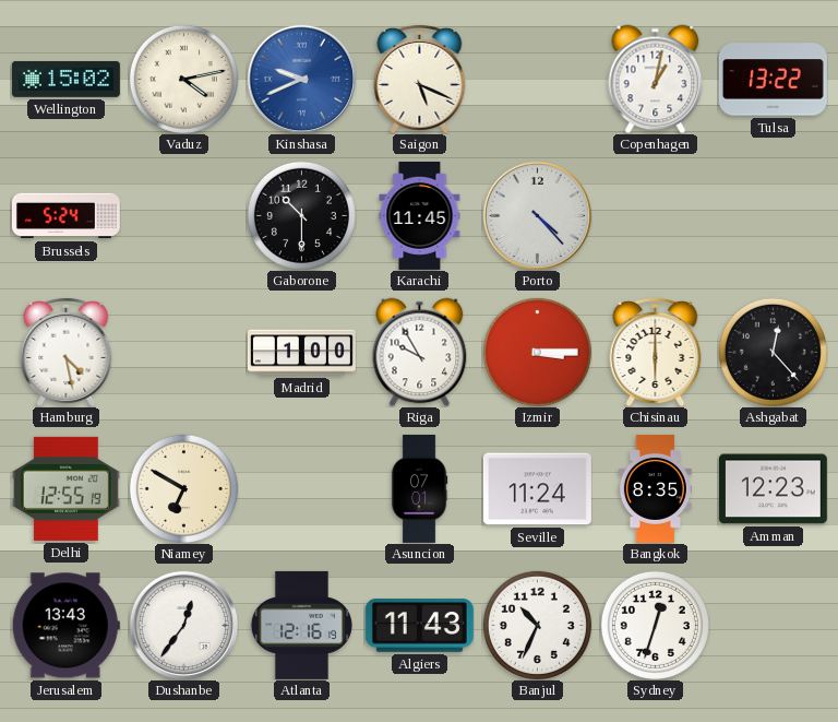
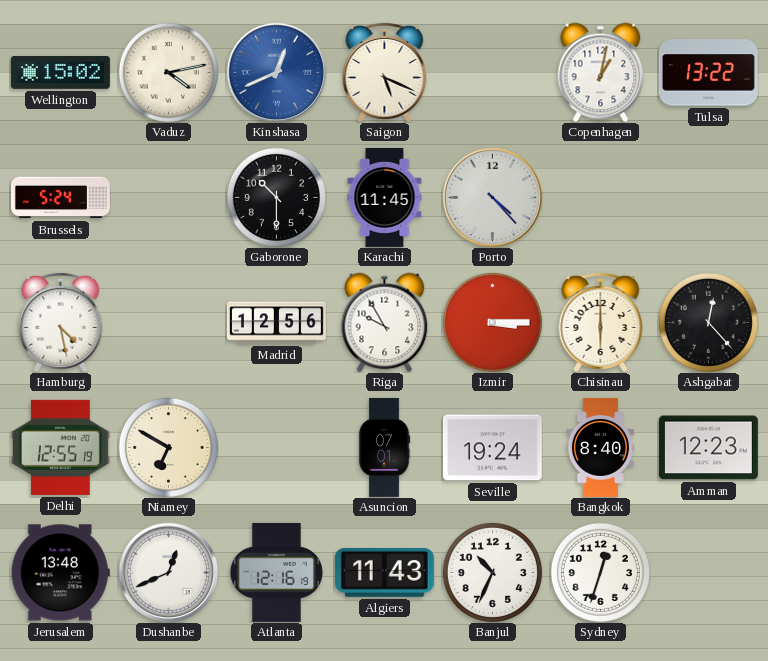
Kinshasa: 9:41 -> 12:41 (276, 72)
Madrid: 1:00 -> 12:56 (276, 323)
Seville: 11:24 -> 19:24 (492, 448)
Bangkok: 8:35 -> 8:40 (600, 447)
Jerusalem: 13:43 -> 13:48 (60, 573)
Dushanbe: 12:36 -> 12:41 (168, 572)
